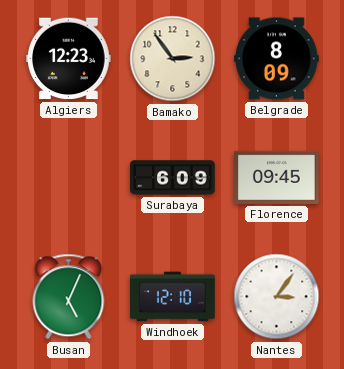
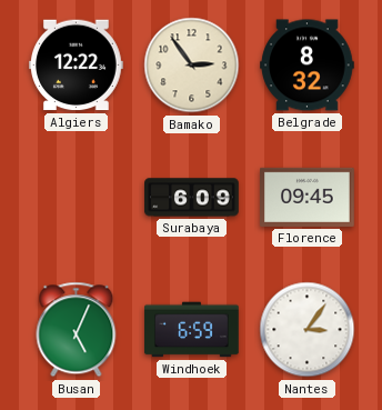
Algiers: 12:23 -> 12:22 (77, 66)
Belgrade: 8:09 -> 8:32 (308, 66)
Windhoek: 12:10 -> 6:59 (192, 330)
